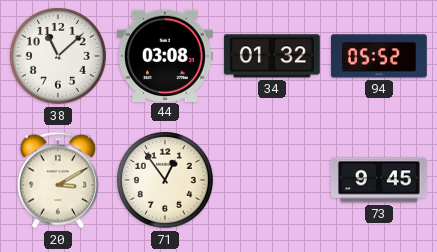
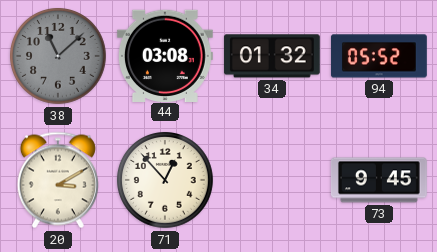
38 dial: white -> grey (59, 57)
71: 12:54 -> 12:53 (166, 181)
